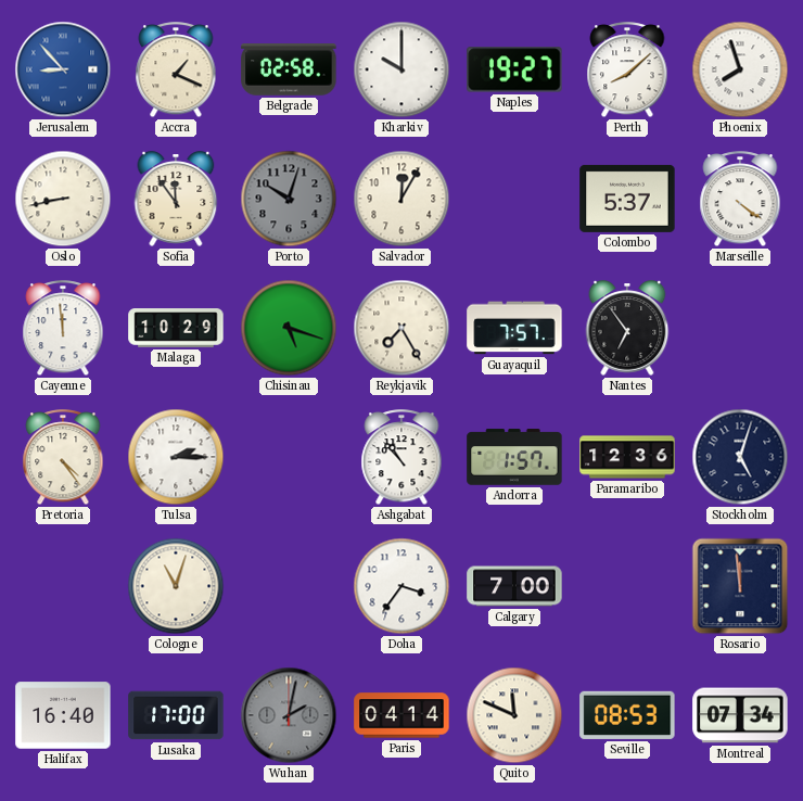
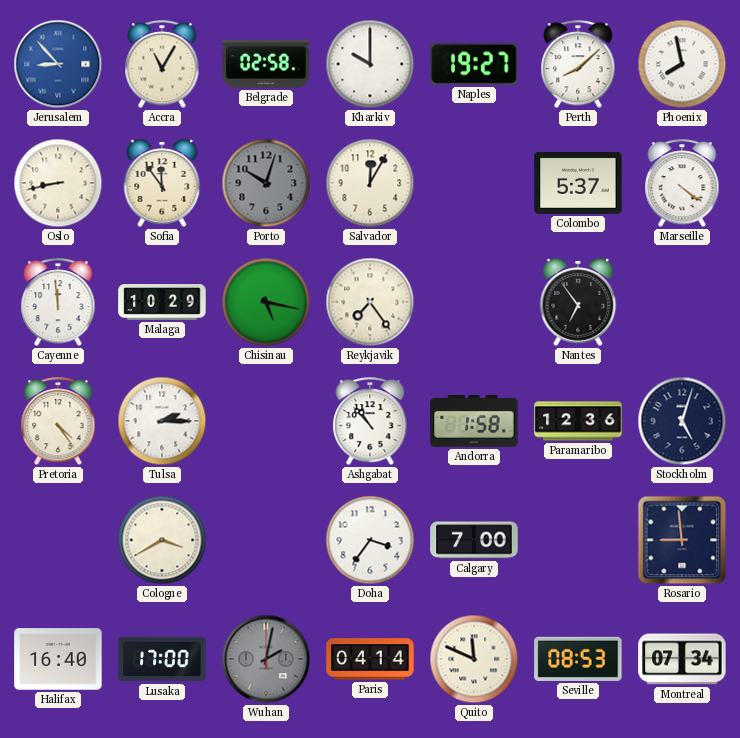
Accra: 1:19 -> 11:05 (162, 65)
Phoenix: 7:57 -> 7:58 (682, 64)
Chisinau: 5:18 -> 5:17 (266, 302)
Reykjavik: 7:25 -> 7:24 (370, 302)
Guayaquil: 7:57 -> none (514, 328)
Andorra: 1:57 -> 1:58 (474, 421)
Cologne: 11:03 -> 3:40 (162, 540)
Rosario: 11:59 -> 8:59 (682, 540)
